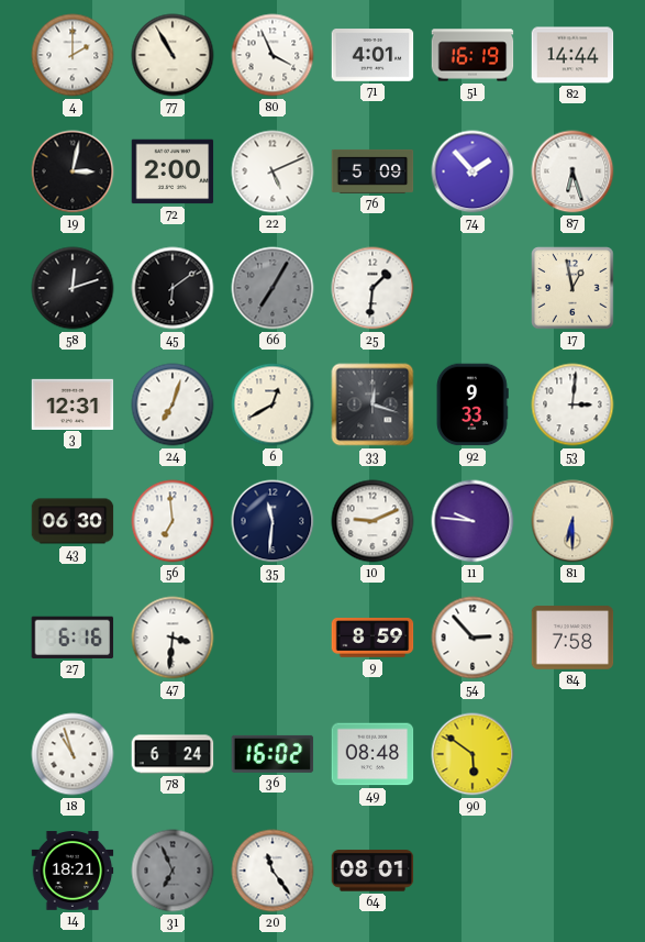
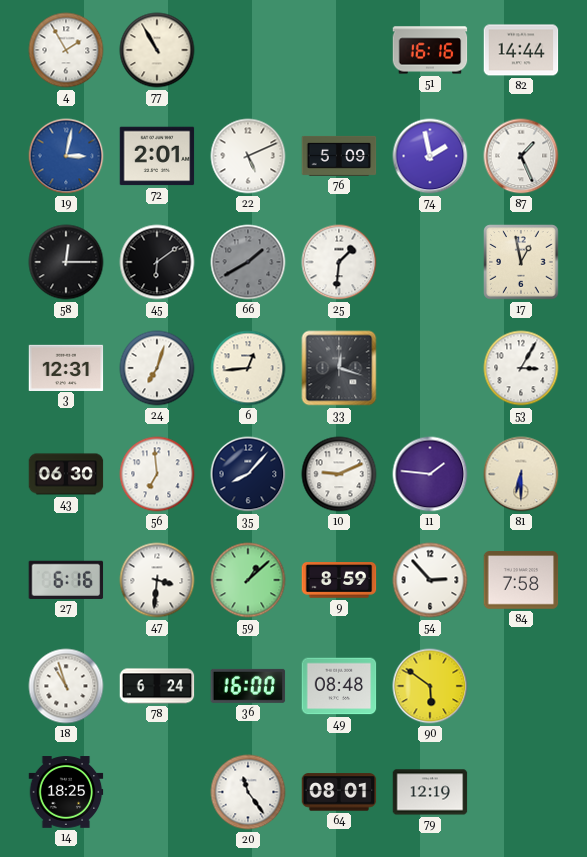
4: 2:00 -> 1:55 (66, 50)
80: 3:56 -> none (273, 55)
71: 4:01 -> none (372, 55)
51: 16:19 -> 16:16 (430, 50)
19 dial: black -> blue (66, 156)
72: 2:00 -> 2:01 (157, 156)
74: 1:53 -> 1:58 (430, 156)
87: 6:27 -> 1:26 (521, 156)
58: 12:12 -> 12:15 (66, 262)
66: 7:05 -> 1:40 (248, 262)
6: 12:40 -> 12:44 (248, 368)
92: 9:33 -> none (472, 404)
53: 3:01 -> 3:05 (521, 368)
35: 11:31 -> 8:07 (248, 474)
11: 9:46 -> 1:46 (430, 474)
59: none -> 1:08 (248, 580)
36: 16:02 -> 16:00 (248, 686)
14: 18:21 -> 18:25 (66, 792)
31: 6:56 -> none (173, 871)
79: none -> 12:19 (430, 792)
